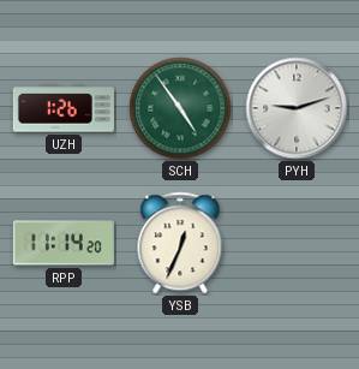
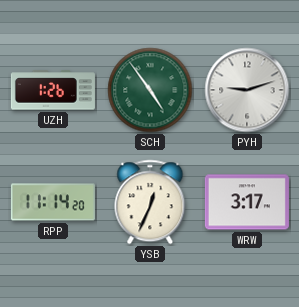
WRW: none -> 3:17 (247, 202)
